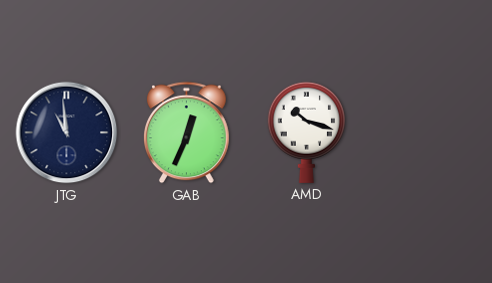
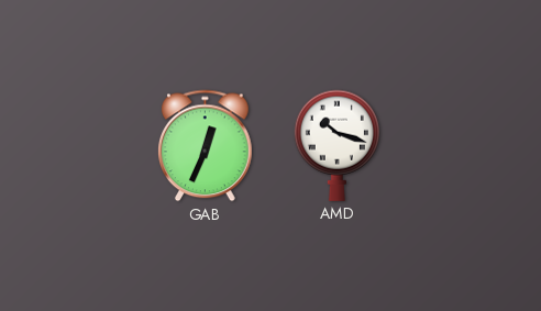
JTG: 10:59 -> none (67, 133)
